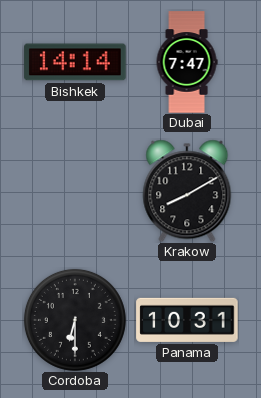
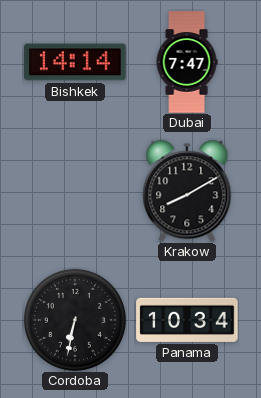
Cordoba: 6:30 -> 6:32 (75, 320)
Panama: 10:31 -> 10:34 (187, 320)
